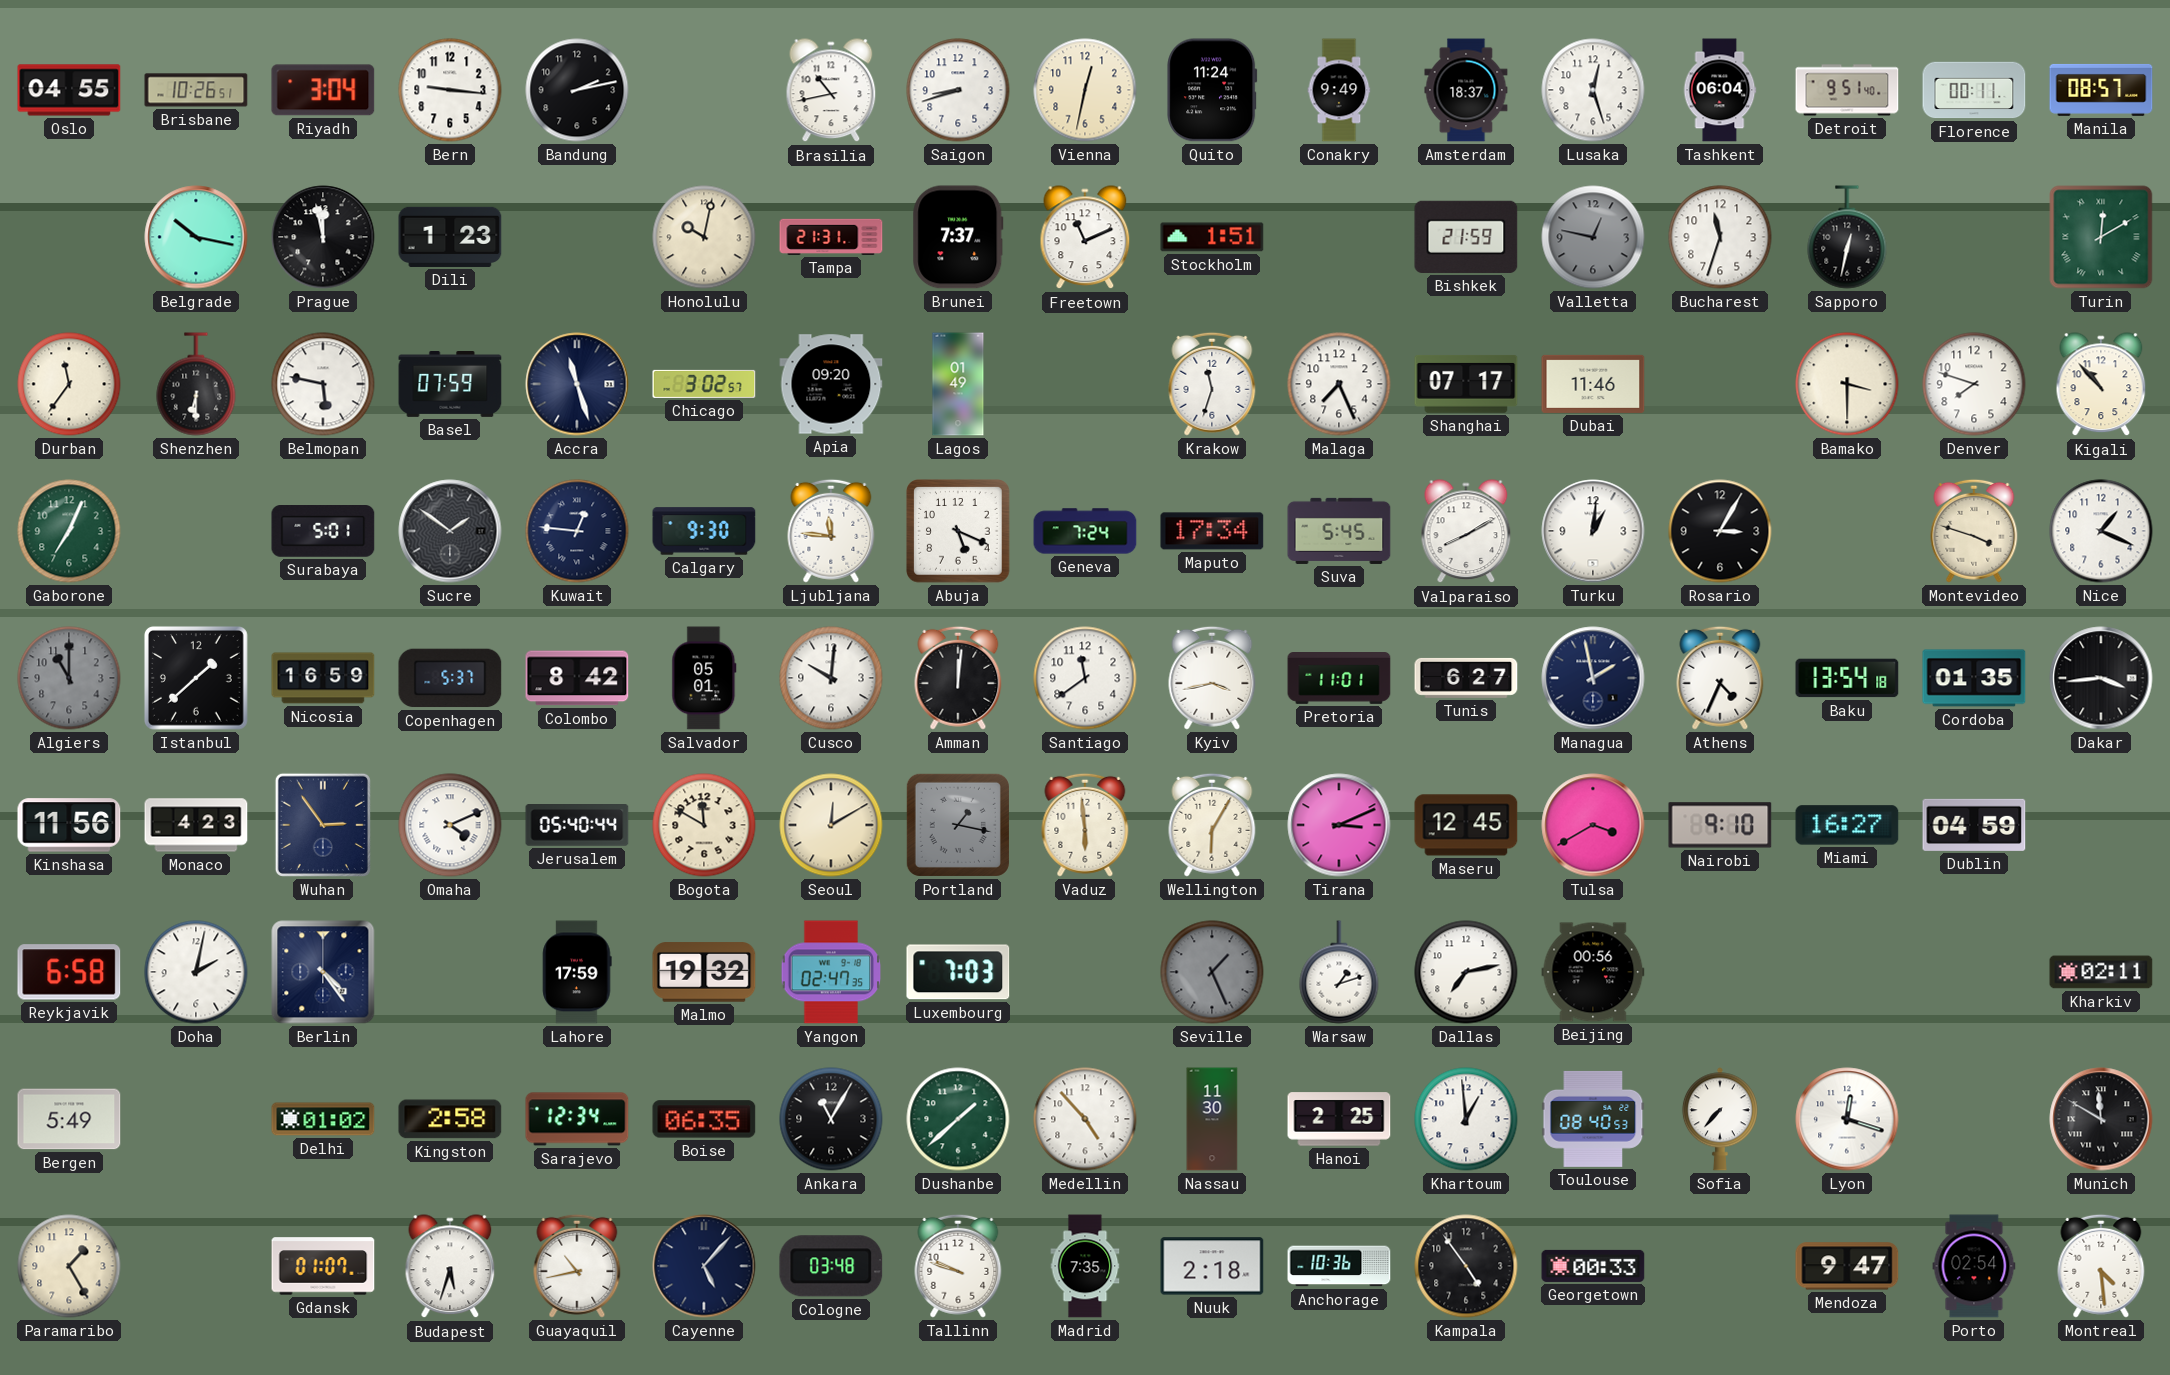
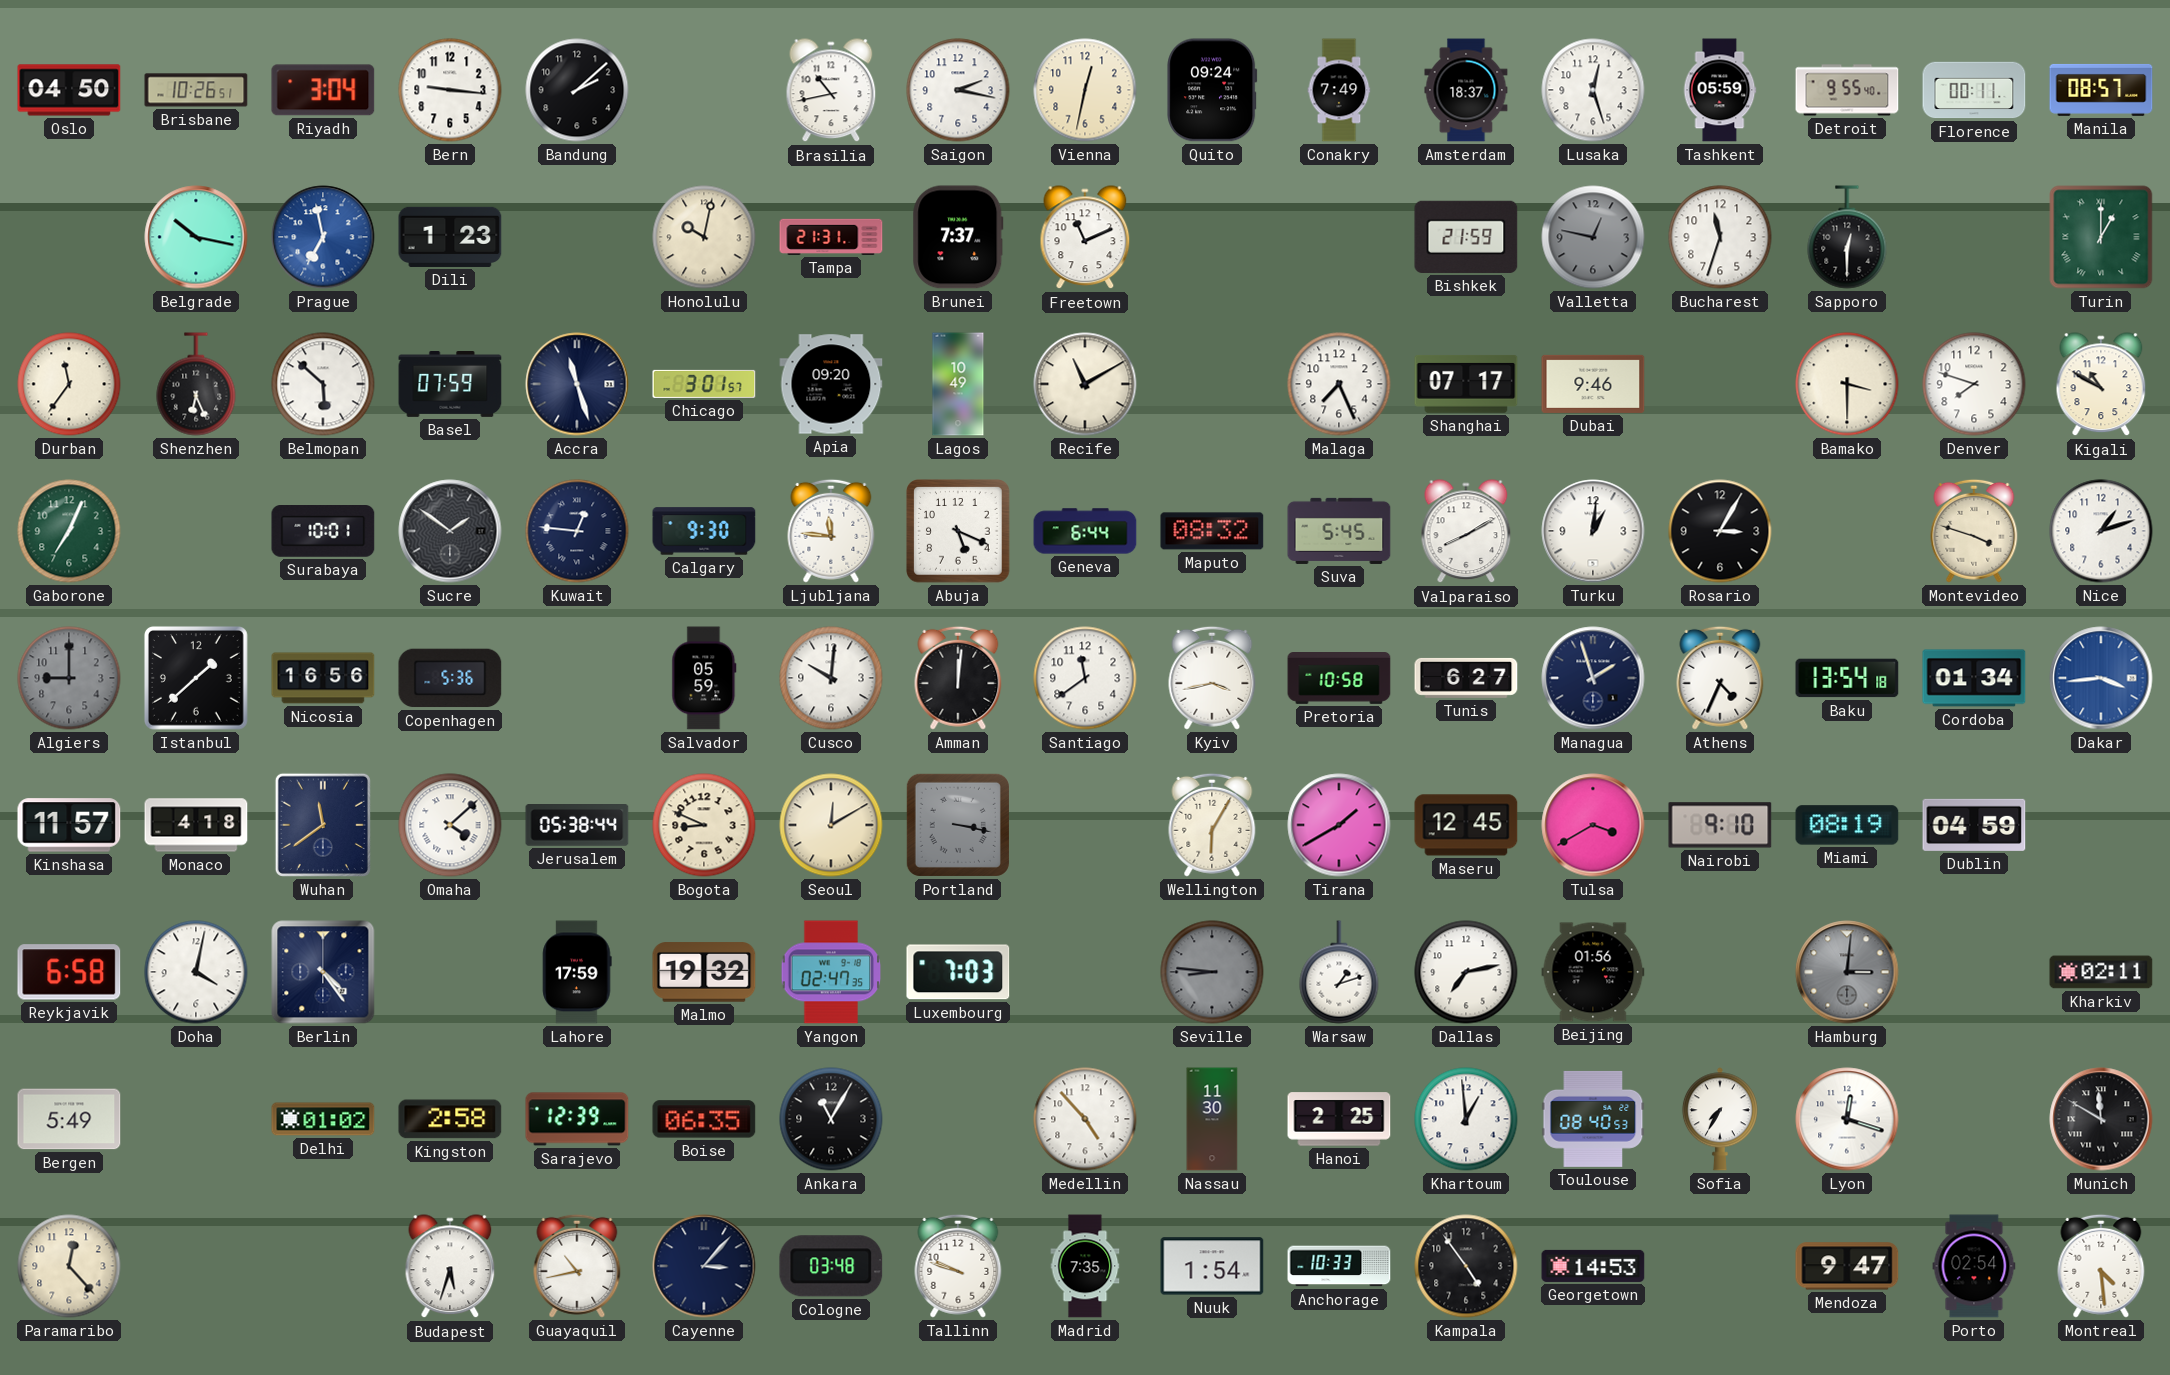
Oslo: 04:55 -> 04:50 (69, 90)
Bandung: 2:13 -> 2:08 (577, 90)
Saigon: 8:42 -> 2:17 (958, 90)
Quito: 11:24 -> 09:24 (1212, 90)
Conakry: 9:49 -> 7:49 (1339, 90)
Tashkent: 06:04 -> 05:59 (1720, 90)
Detroit: 9:51 -> 9:55 (1847, 90)
Prague: 11:58 -> 6:58 (323, 237)
Prague dial: black -> blue (323, 237)
Stockholm: 1:51 -> none (1212, 237)
Sapporo: 12:32 -> 12:30 (1847, 237)
Turin: 12:10 -> 1:00 (2101, 237)
Shenzhen: 6:30 -> 6:26 (196, 384)
Belmopan: 5:47 -> 5:52 (323, 384)
Chicago: 3:02 -> 3:01 (704, 384)
Lagos: 01:49 -> 10:49 (958, 384)
Recife: none -> 11:10 (1085, 384)
Krakow: 11:33 -> none (1212, 384)
Dubai: 11:46 -> 9:46 (1593, 384)
Kigali: 10:53 -> 10:50 (2101, 385)
Surabaya: 5:01 -> 10:01 (323, 532)
Geneva: 7:24 -> 6:44 (1085, 531)
Maputo: 17:34 -> 08:32 (1212, 531)
Nice: 1:19 -> 1:12 (2101, 531)
Algiers: 11:00 -> 9:00 (69, 678)
Nicosia: 16:59 -> 16:56 (323, 678)
Copenhagen: 5:37 -> 5:36 (450, 678)
Colombo: 8:42 -> none (577, 678)
Salvador: 05:01 -> 05:59 (704, 678)
Pretoria: 11:01 -> 10:58 (1339, 679)
Managua: 1:58 -> 1:57 (1593, 678)
Cordoba: 01:35 -> 01:34 (1974, 678)
Dakar dial: black -> blue (2101, 678)
Kinshasa: 11:56 -> 11:57 (69, 825)
Monaco: 4:23 -> 4:18 (196, 825)
Wuhan: 2:54 -> 11:39 (323, 825)
Omaha: 4:11 -> 4:08 (450, 825)
Jerusalem: 05:40 -> 05:38 (577, 825)
Bogota: 11:50 -> 8:49 (704, 825)
Portland: 1:17 -> 3:17 (958, 825)
Vaduz: 5:59 -> none (1085, 825)
Tirana: 3:11 -> 1:40 (1339, 825)
Miami: 16:27 -> 08:19 (1847, 825)
Doha: 2:02 -> 4:02 (196, 972)
Seville: 1:26 -> 8:46 (1212, 972)
Beijing: 00:56 -> 01:56 (1593, 972)
Hamburg: none -> 3:01 (1847, 972)
Sarajevo: 12:34 -> 12:39 (577, 1119)
Dushanbe: 1:38 -> none (958, 1119)
Sofia: 7:37 -> 7:35 (1720, 1119)
Paramaribo: 1:25 -> 12:23 (69, 1266)
Gdansk: 01:07 -> none (323, 1266)
Cayenne: 5:07 -> 3:07 (704, 1266)
Nuuk: 2:18 -> 1:54 (1212, 1266)
Anchorage: 10:36 -> 10:33 (1339, 1266)
Georgetown: 00:33 -> 14:53 (1593, 1266)
